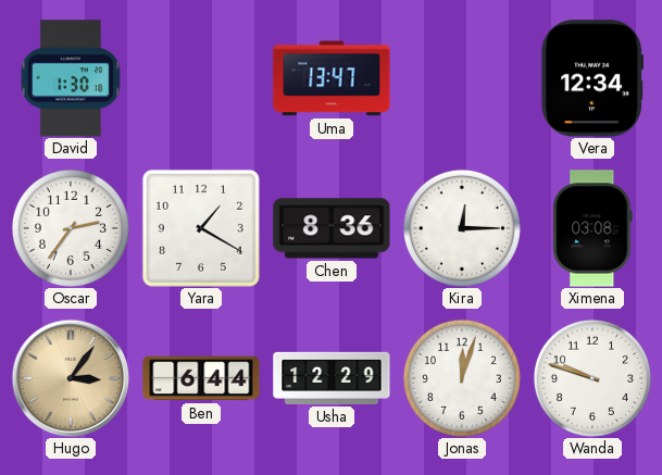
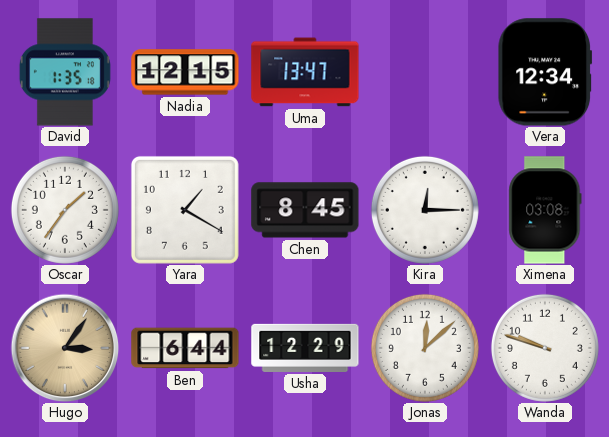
David: 1:30 -> 1:35 (65, 72)
Nadia: none -> 12:15 (185, 72)
Oscar: 2:36 -> 1:36 (65, 210)
Chen: 8:36 -> 8:45 (305, 210)
Jonas: 12:03 -> 12:08 (425, 348)
